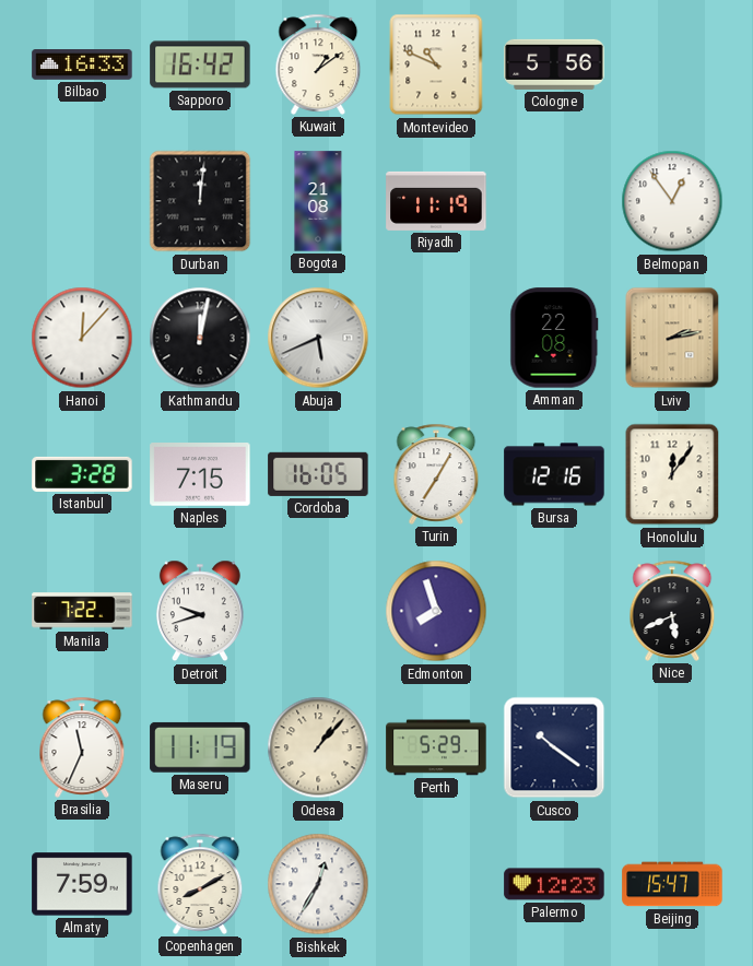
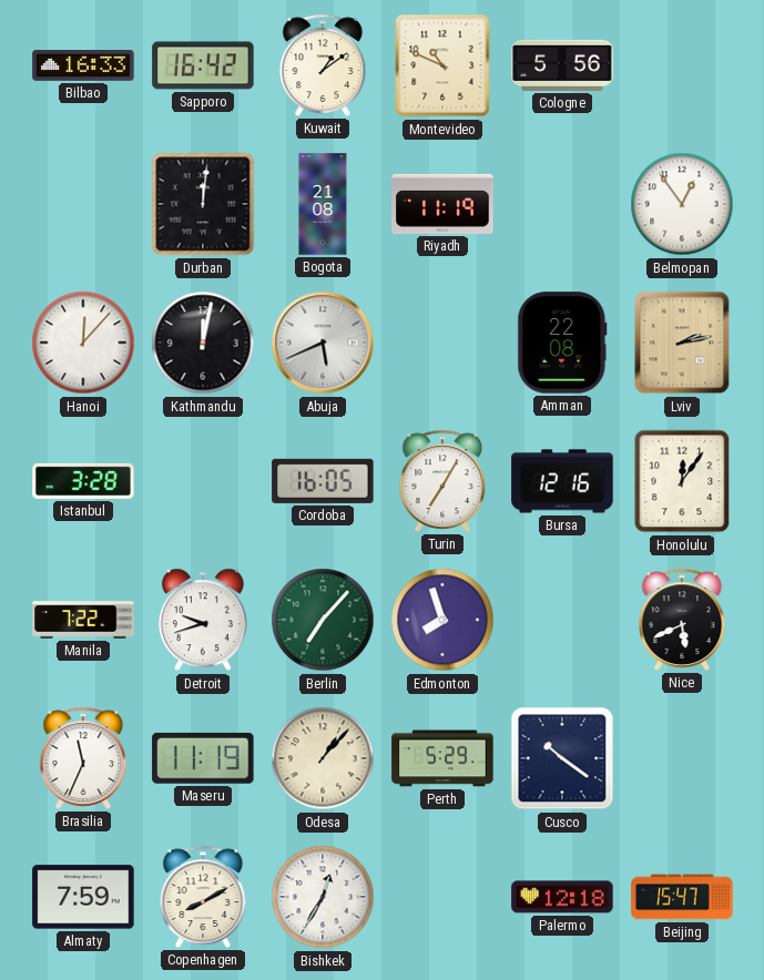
Naples: 7:15 -> none (200, 474)
Berlin: none -> 7:07 (323, 620)
Palermo: 12:23 -> 12:18 (562, 897)
